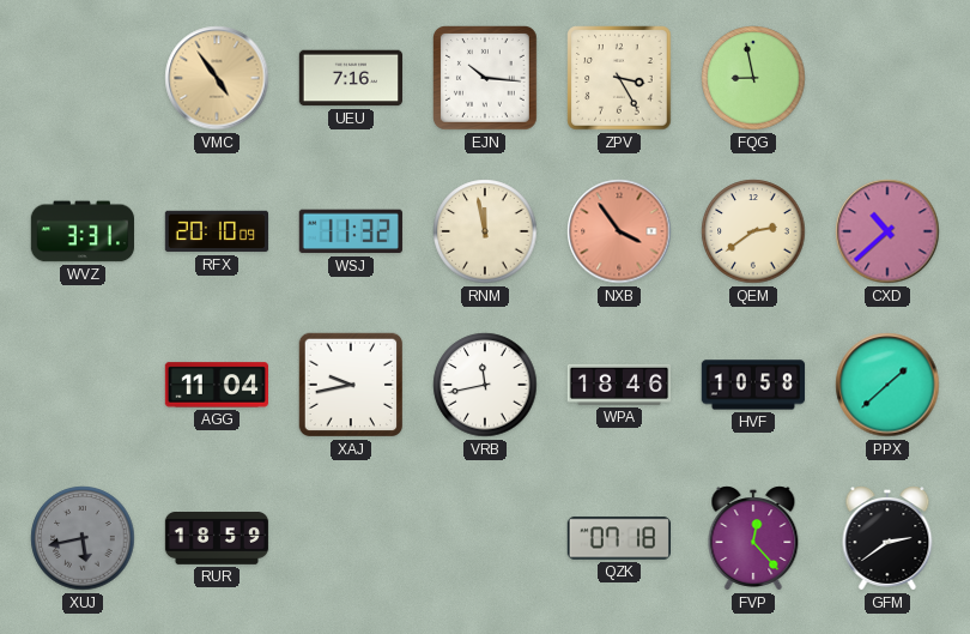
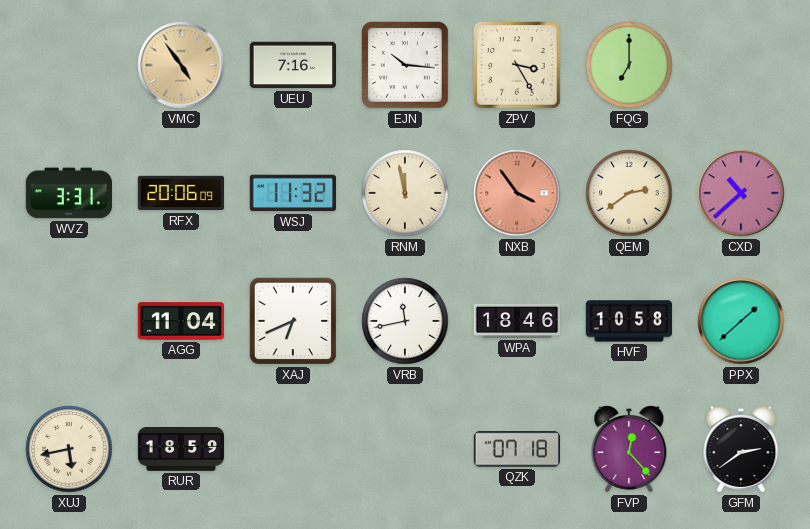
FQG: 8:58 -> 7:00 (629, 65)
RFX: 20:10 -> 20:06 (181, 193)
XAJ: 9:43 -> 6:41 (293, 321)
XUJ dial: grey -> cream (69, 449)
